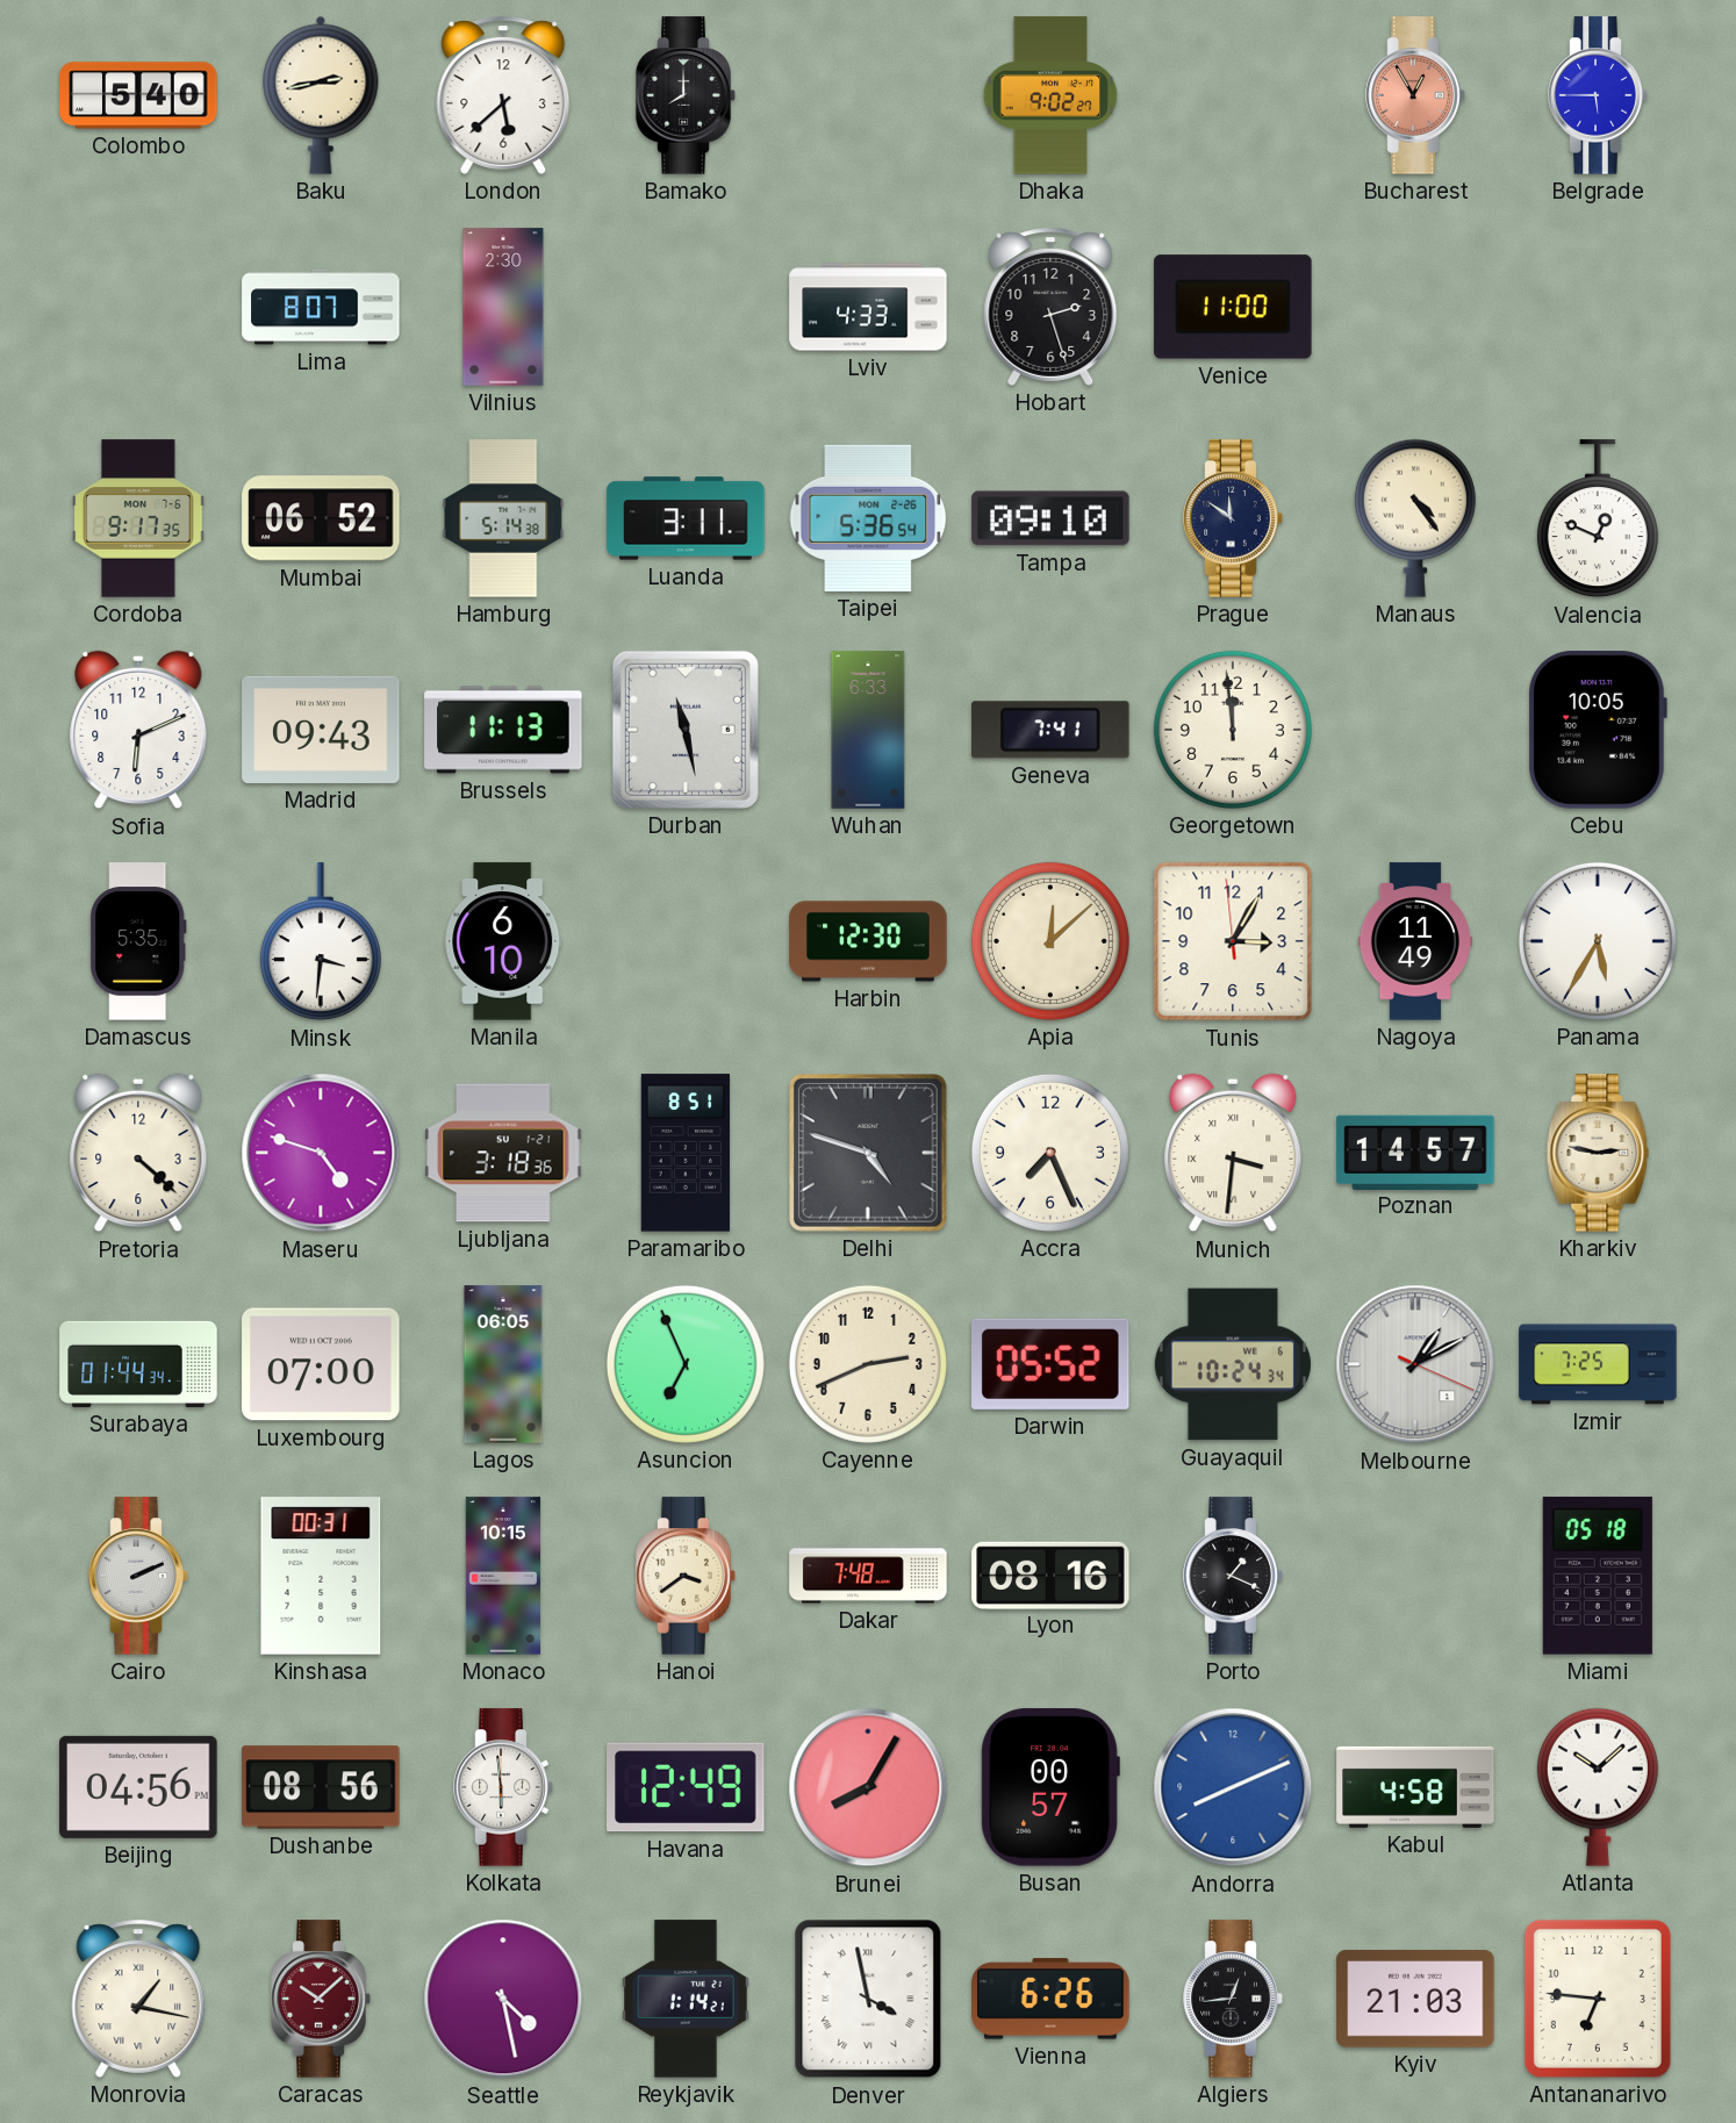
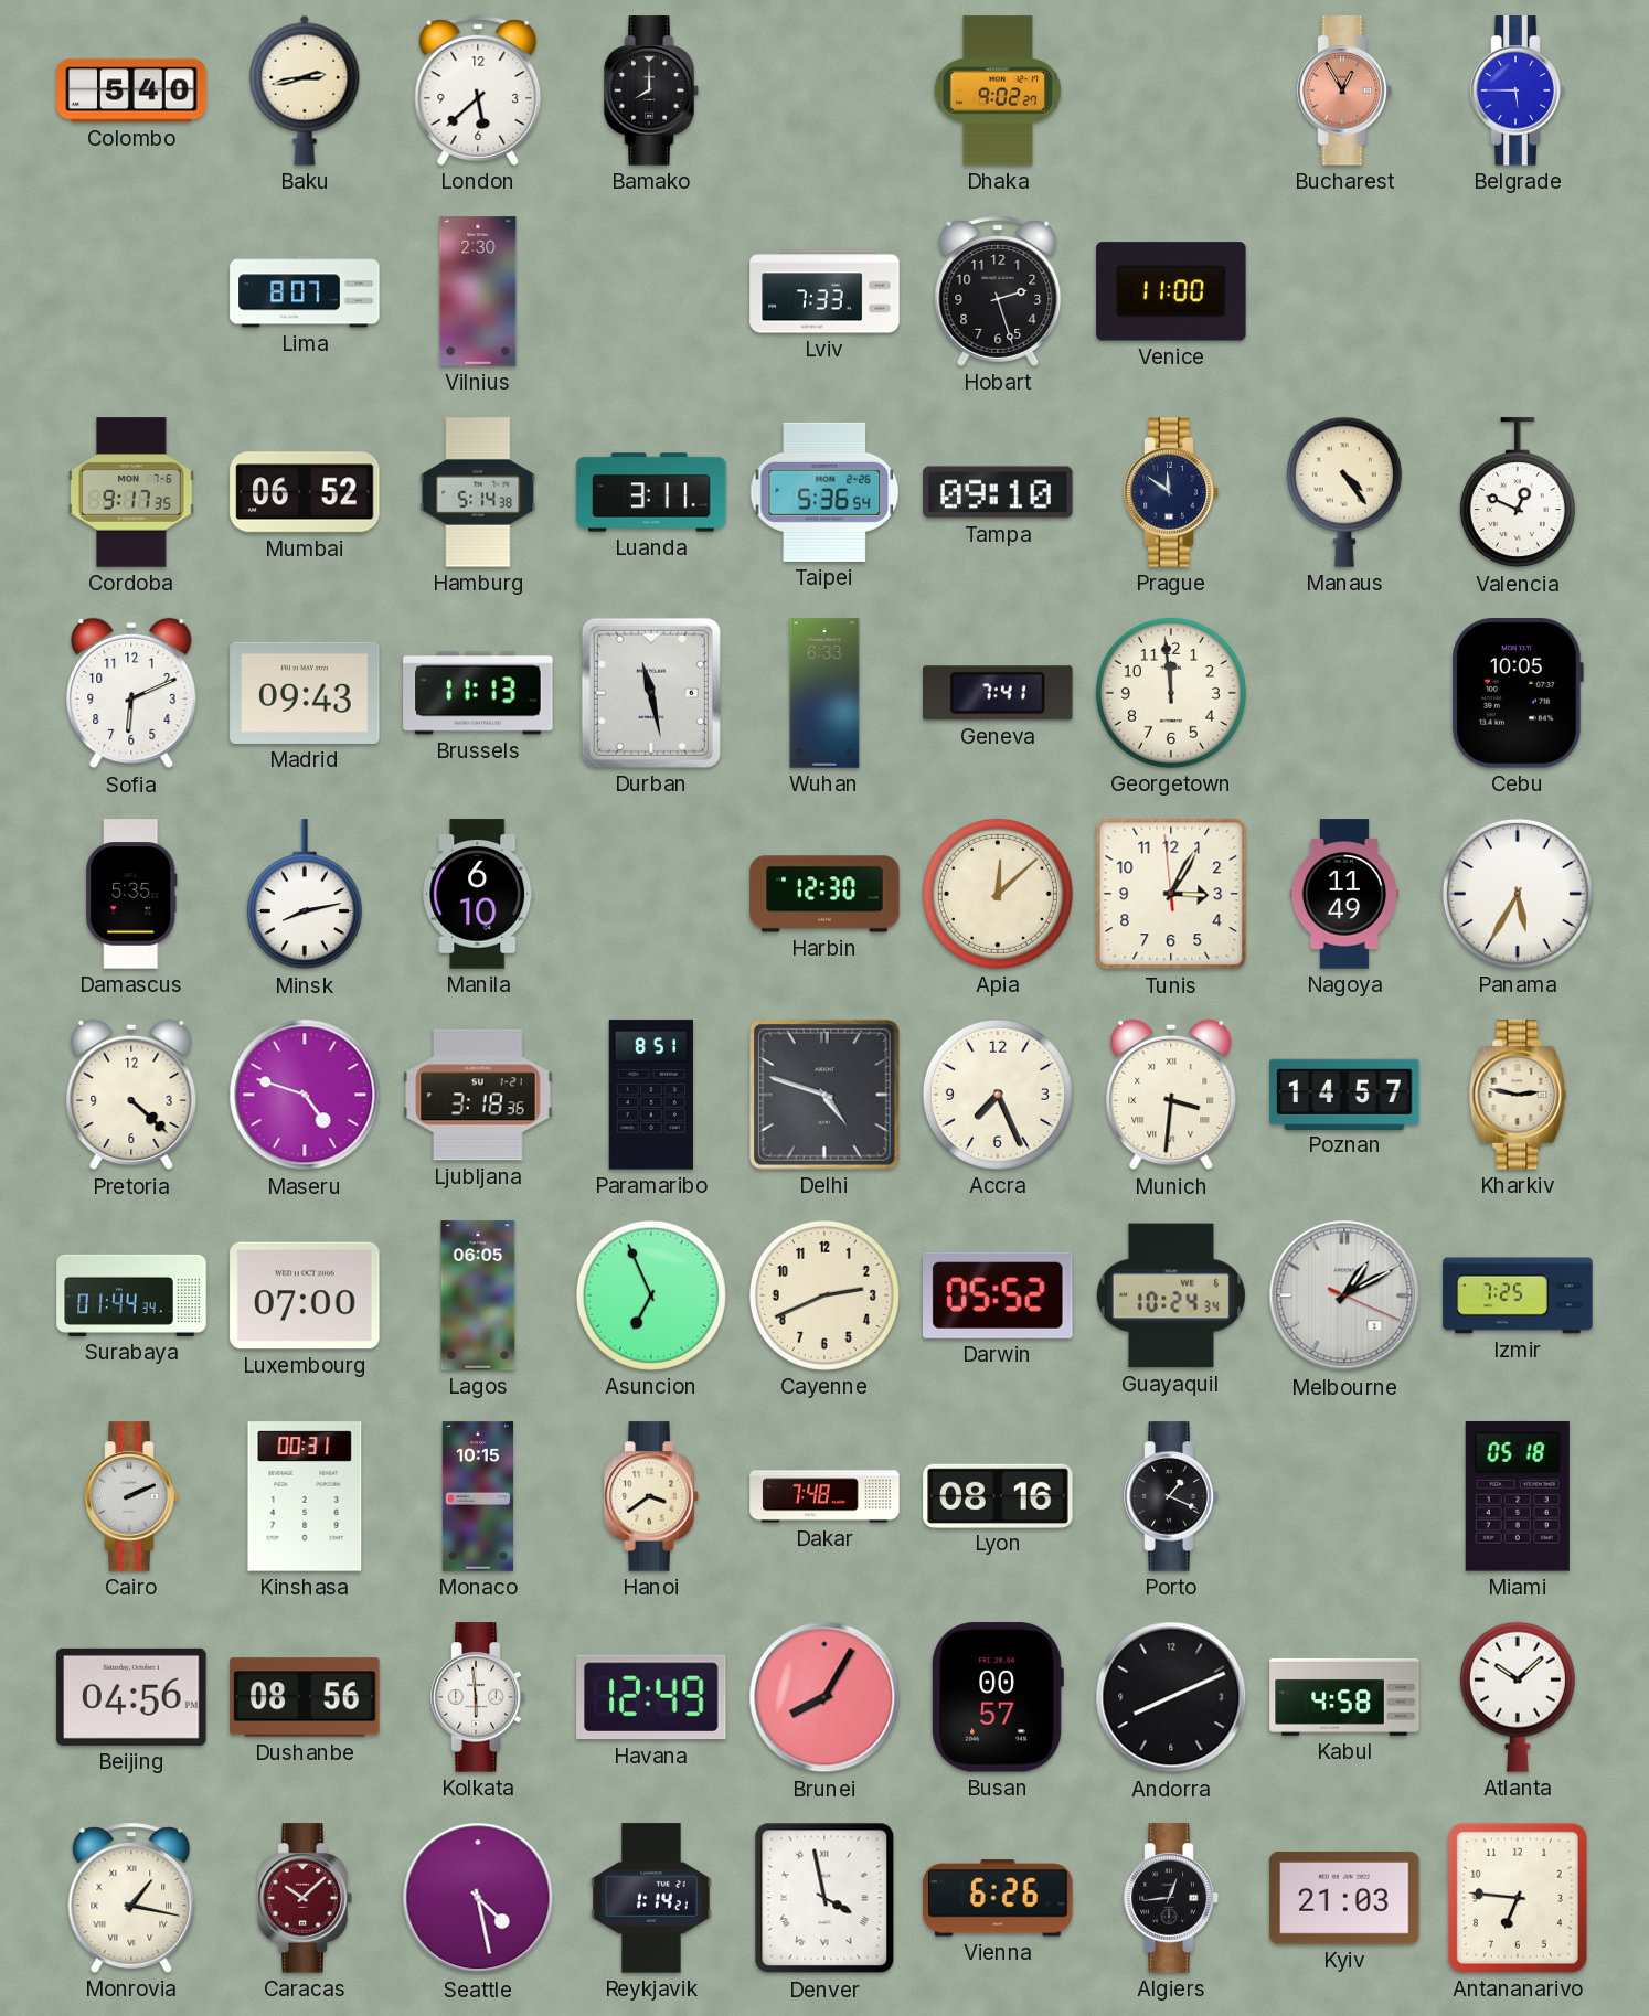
Lviv: 4:33 -> 7:33 (824, 291)
Minsk: 3:31 -> 8:13 (305, 895)
Andorra dial: blue -> black (1171, 1697)
